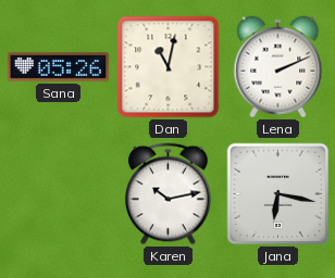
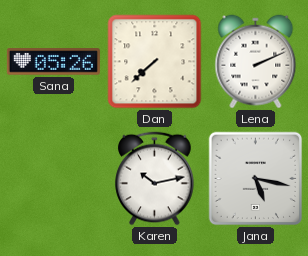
Dan: 11:02 -> 7:38 (155, 62)
Jana: 6:17 -> 5:17 (256, 179)
